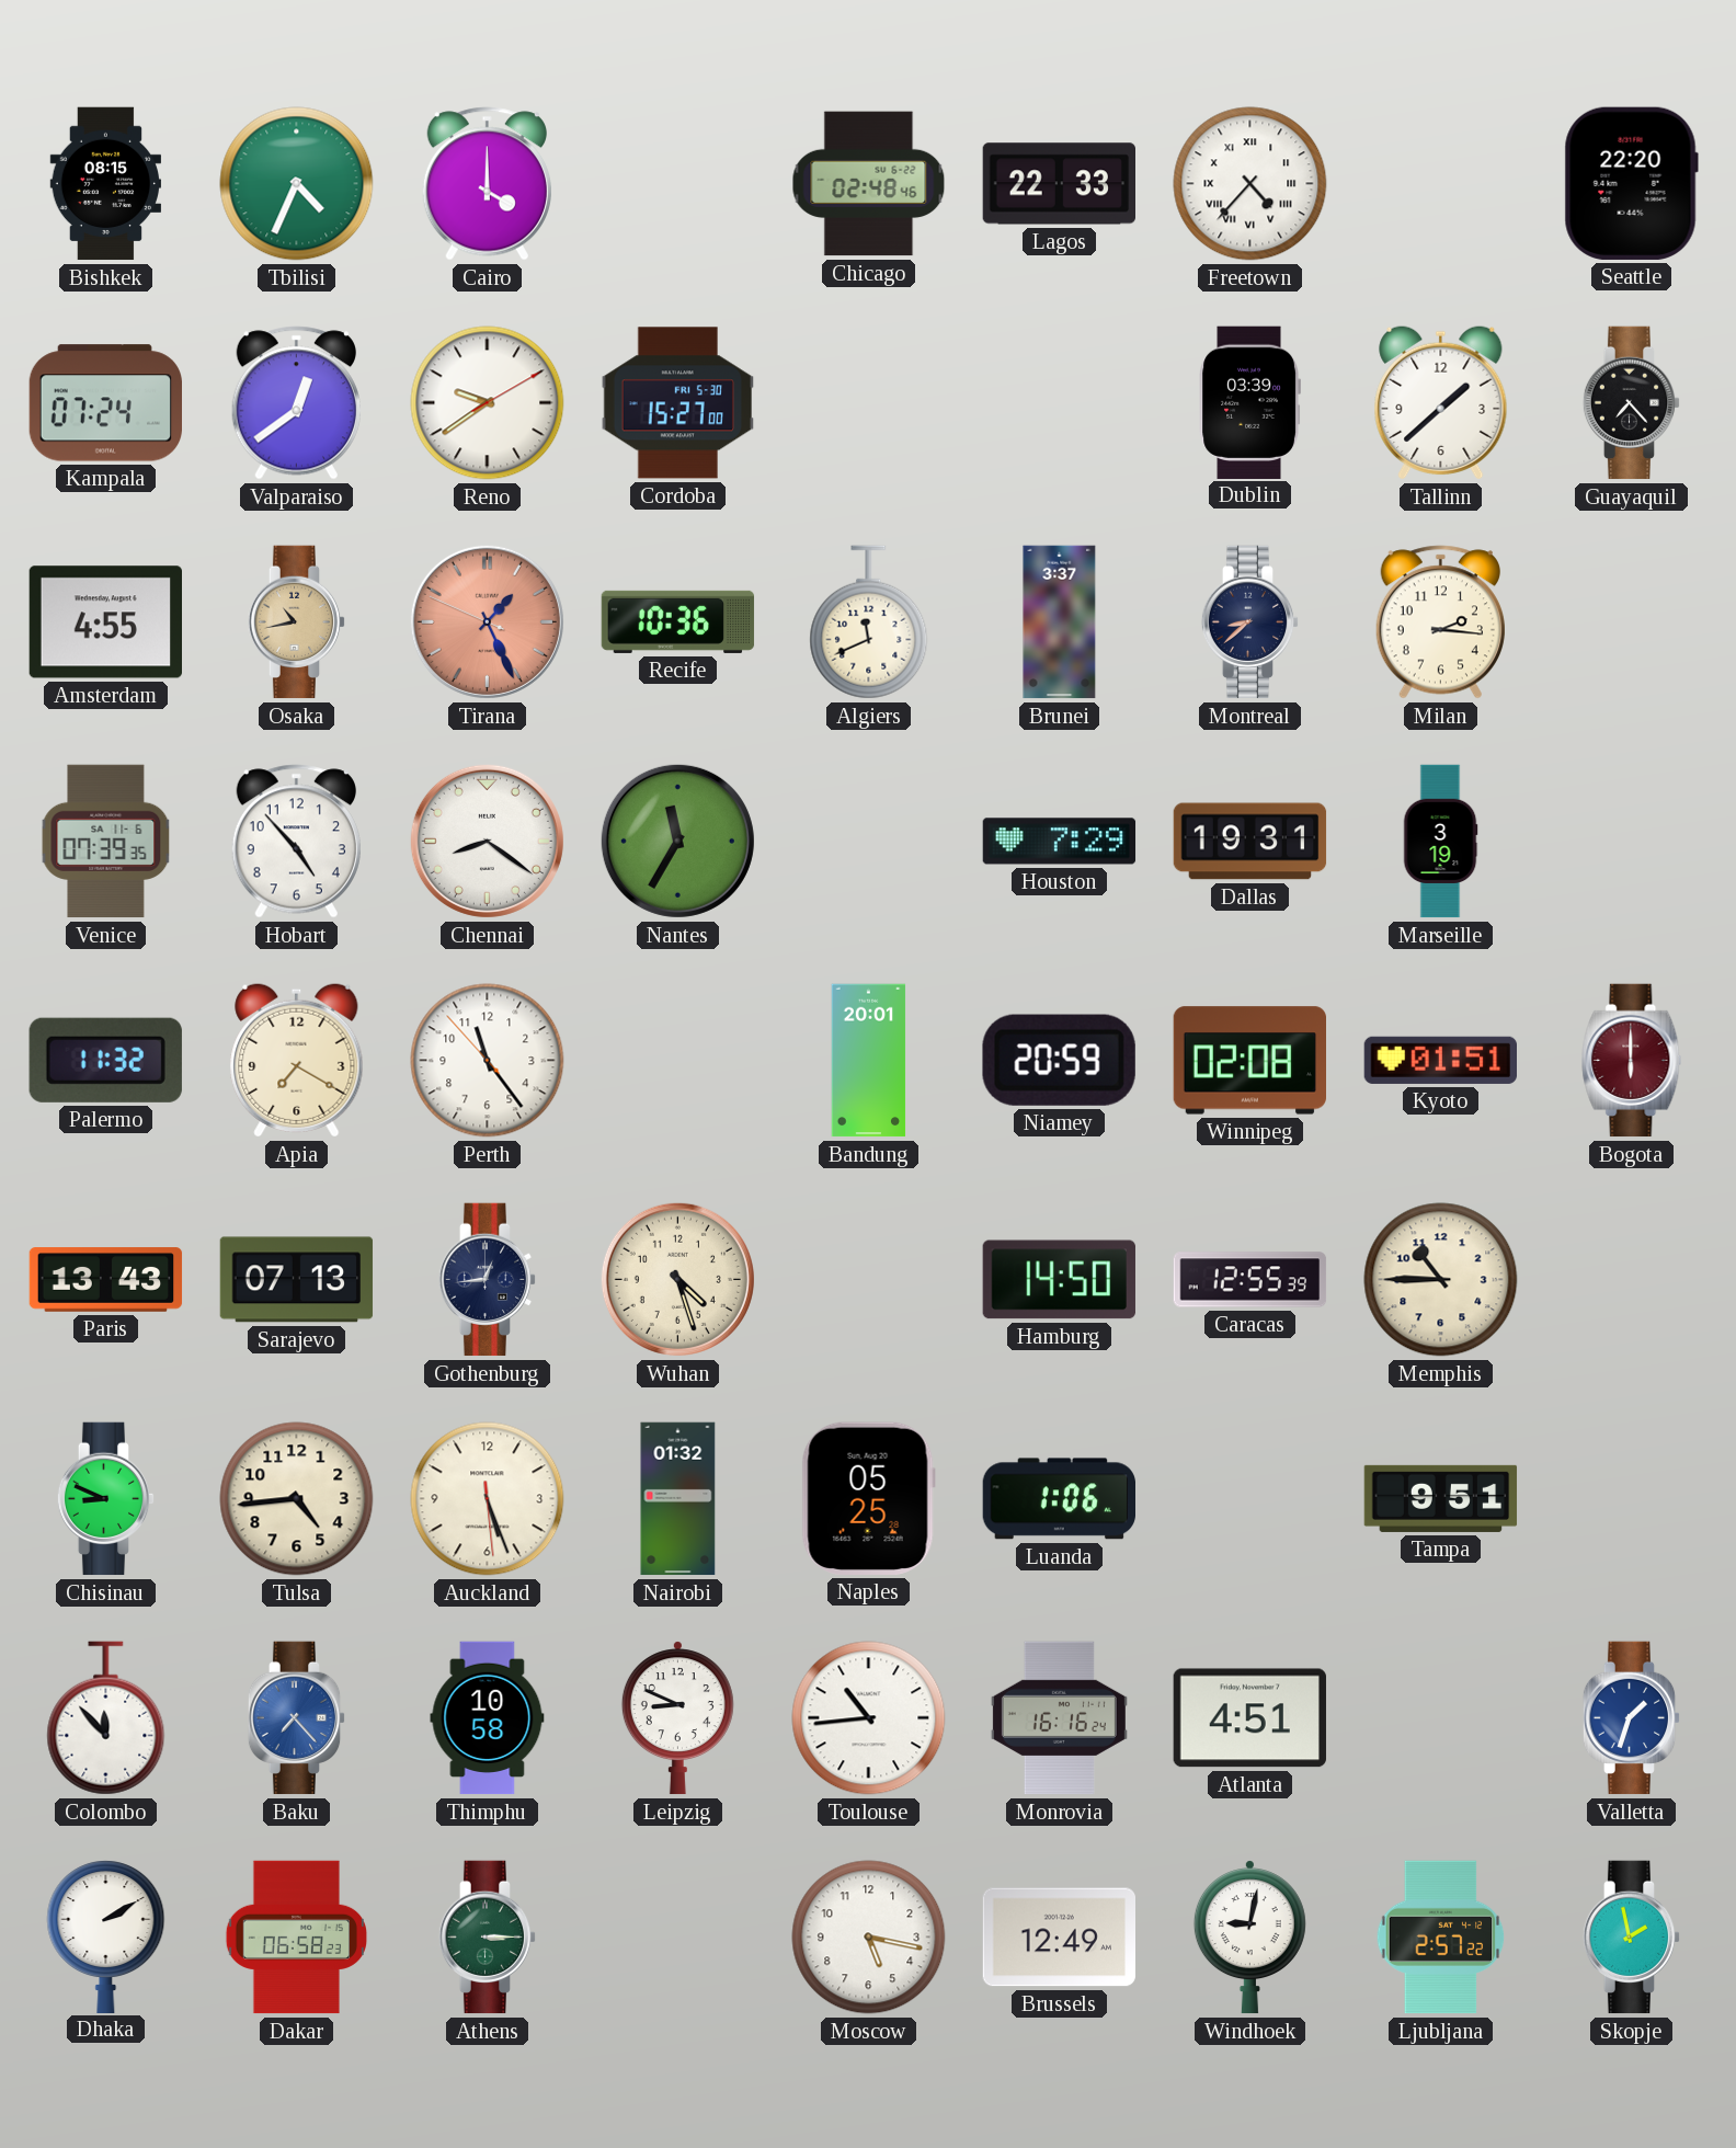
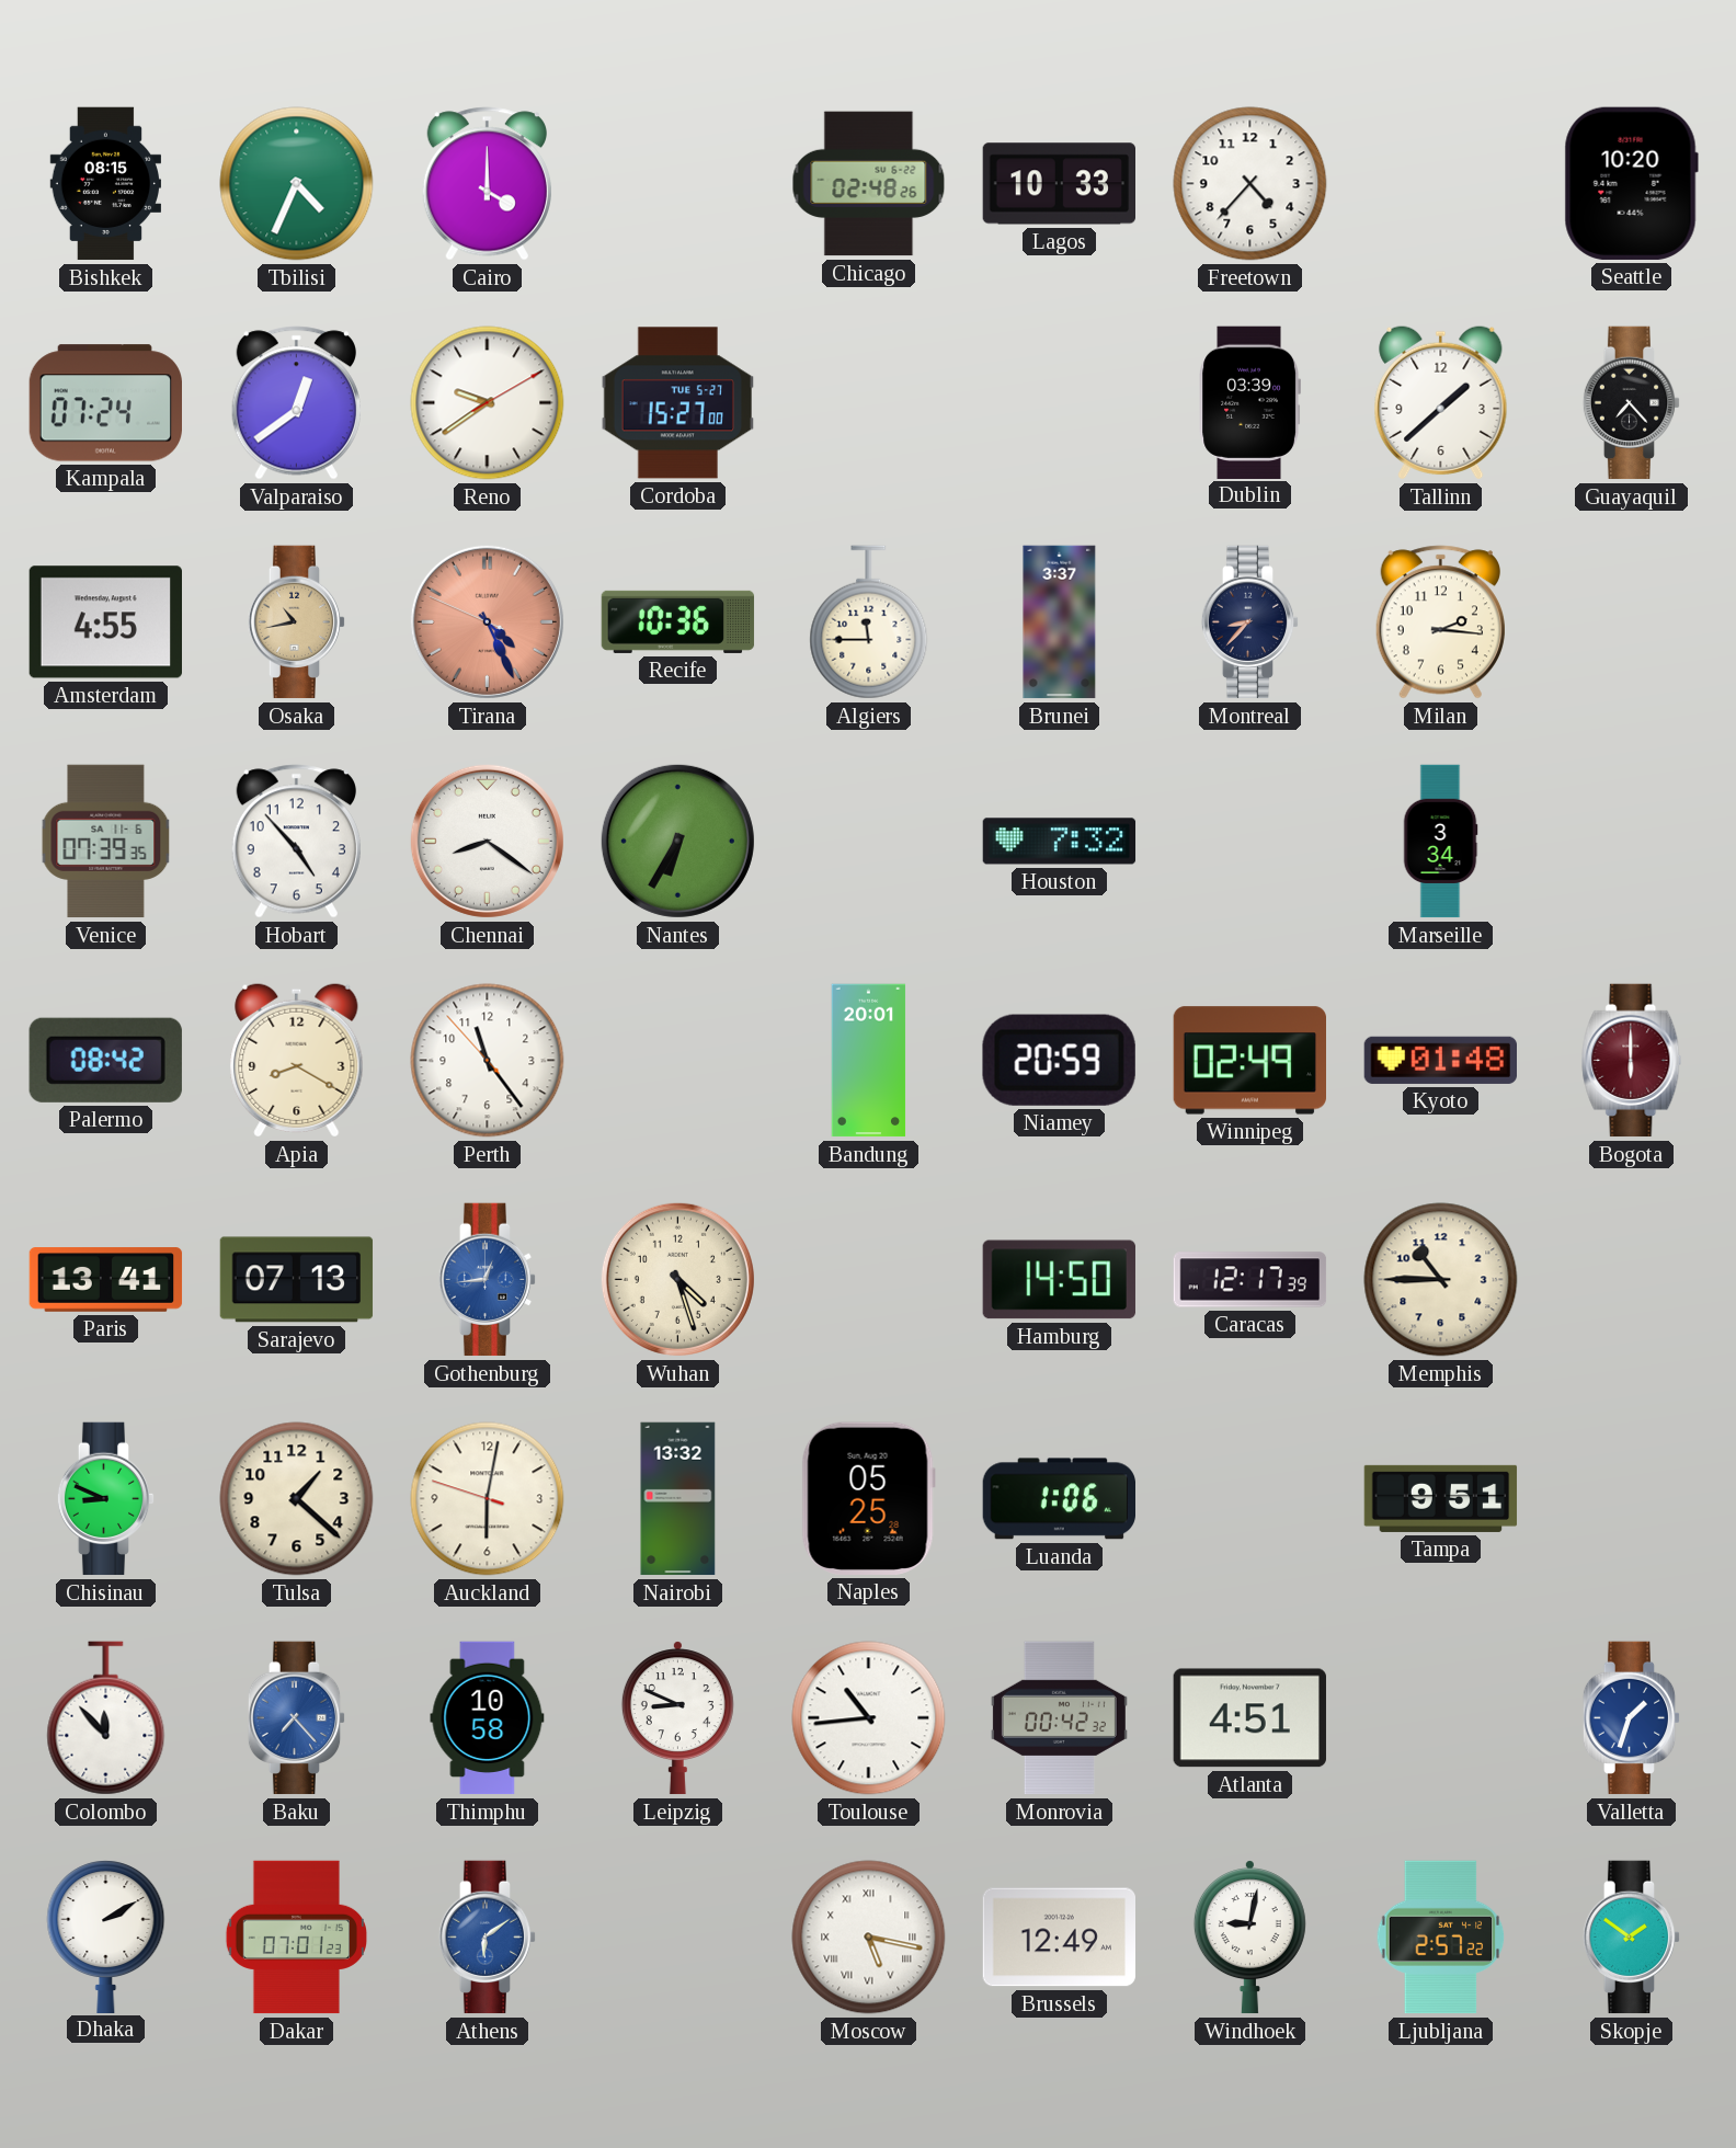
Chicago: 02:48:46 -> 02:48:26 (869, 184)
Lagos: 22:33 -> 10:33 (1059, 184)
Freetown numerals: Roman -> Arabic (1250, 184)
Seattle: 22:20 -> 10:20 (1631, 183)
Cordoba date: FRI 5-30 -> TUE 5-27 (677, 403)
Tirana: 1:25 -> 4:25 (487, 621)
Algiers: 11:41 -> 11:45 (869, 622)
Montreal: 8:38 -> 8:37 (1250, 622)
Nantes: 11:35 -> 6:35 (677, 841)
Houston: 7:29 -> 7:32 (1060, 842)
Dallas: 19:31 -> none (1250, 842)
Marseille: 3:19 -> 3:34 (1440, 842)
Palermo: 11:32 -> 08:42 (105, 1060)
Apia: 7:20 -> 8:20 (297, 1061)
Winnipeg: 02:08 -> 02:49 (1249, 1061)
Kyoto: 01:51 -> 01:48 (1441, 1060)
Paris: 13:43 -> 13:41 (106, 1280)
Gothenburg dial: navy -> blue (488, 1280)
Caracas: 12:55 -> 12:17 (1250, 1280)
Tulsa: 4:44 -> 1:22 (297, 1499)
Auckland: 5:26 -> 6:01 (488, 1499)
Nairobi: 01:32 -> 13:32 (678, 1499)
Monrovia: 16:16 -> 00:42 (1059, 1718)
Dakar: 06:58 -> 07:01 (296, 1938)
Athens: 3:15 -> 6:09 (488, 1938)
Athens dial: green -> blue (488, 1938)
Moscow numerals: Arabic -> Roman (869, 1938)
Skopje: 1:58 -> 1:51 (1632, 1938)
